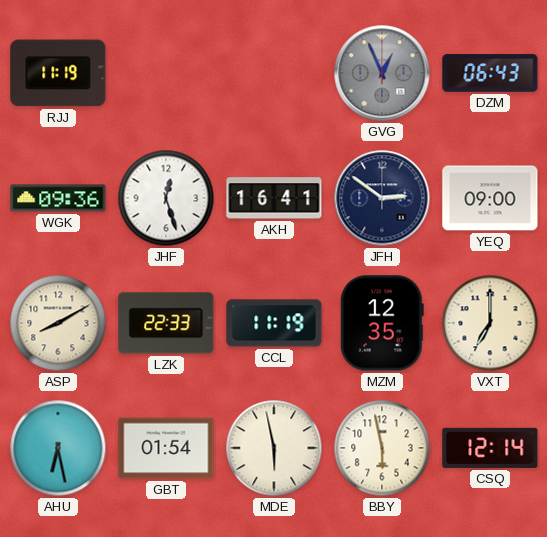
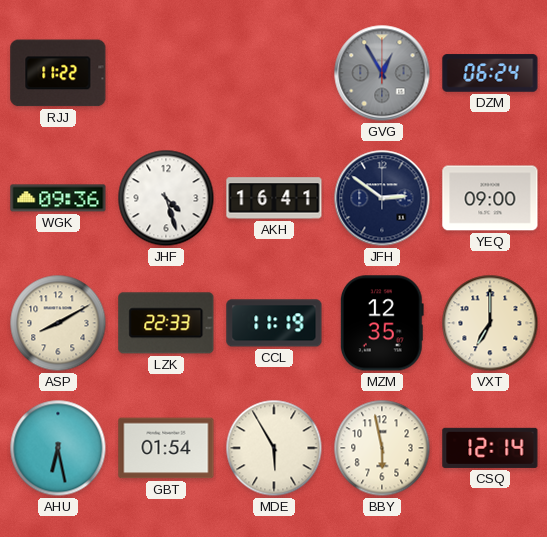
RJJ: 11:19 -> 11:22 (58, 73)
GVG: 12:56 -> 12:55 (382, 73)
DZM: 06:43 -> 06:24 (490, 73)
JHF: 12:27 -> 4:27 (166, 198)
MDE: 5:58 -> 5:55 (274, 448)
